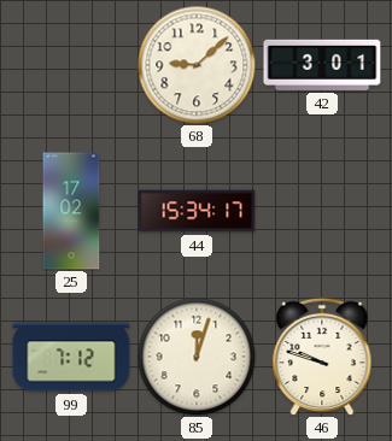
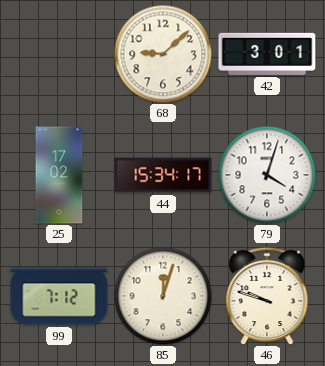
79: none -> 4:03 (267, 175)
